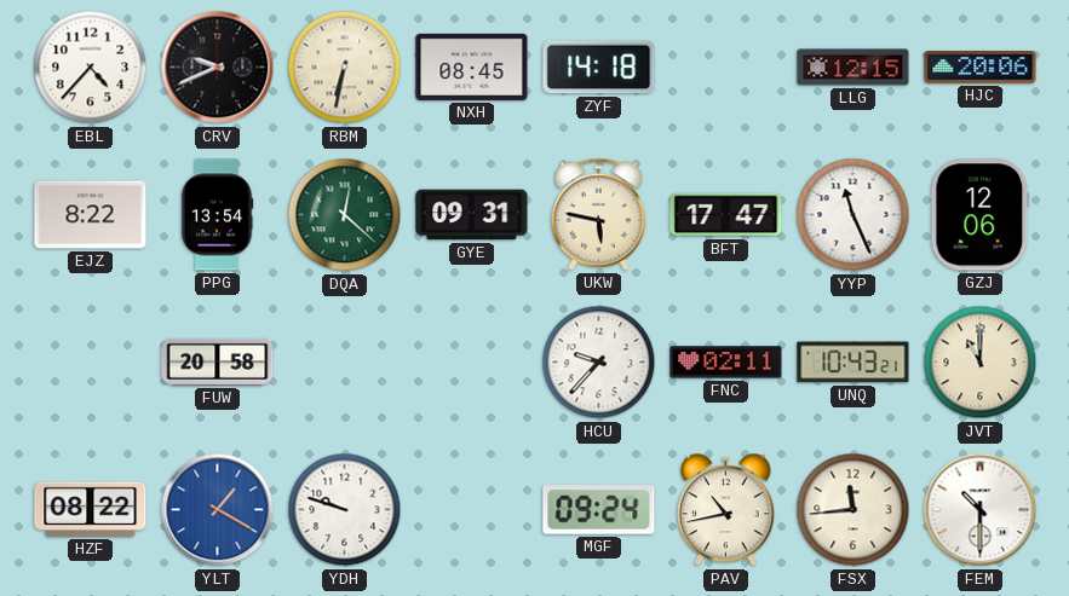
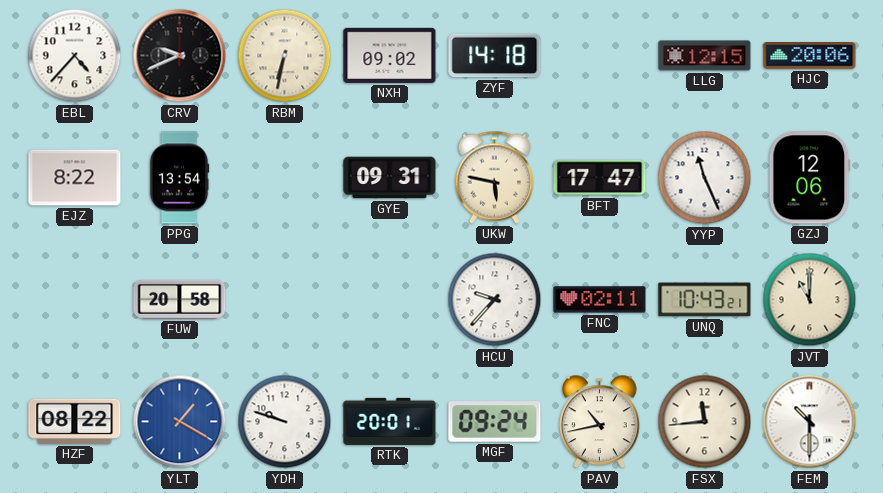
NXH: 08:45 -> 09:02 (390, 55)
DQA: 12:22 -> none (345, 215)
RTK: none -> 20:01 (390, 421)
